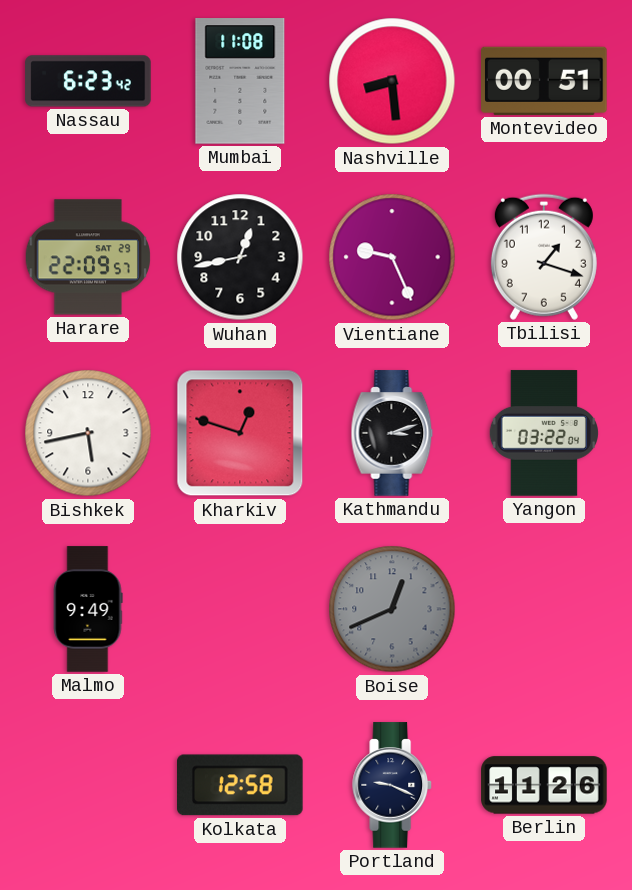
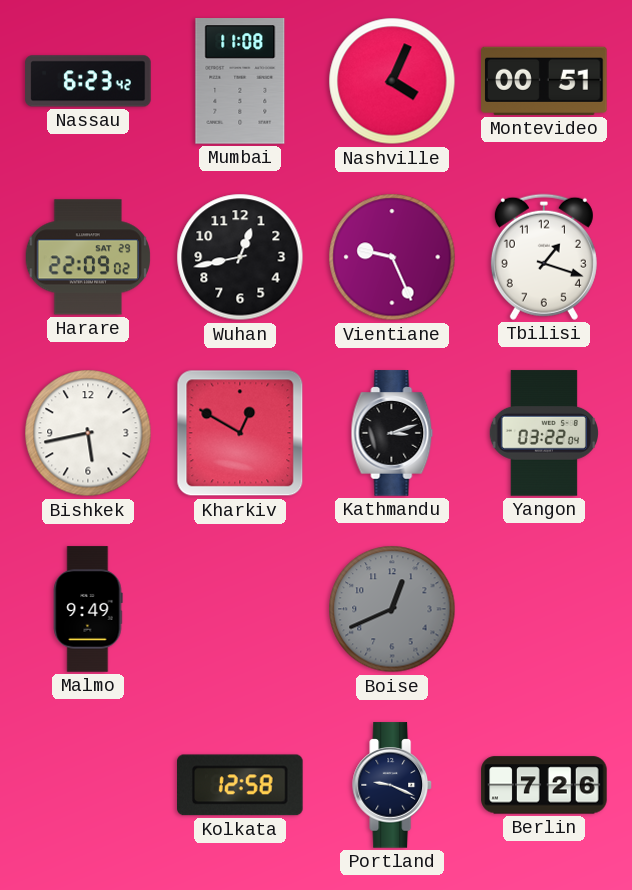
Nashville: 8:29 -> 4:04 (392, 81)
Harare: 22:09:57 -> 22:09:02 (87, 257)
Kharkiv: 12:48 -> 12:50 (240, 433)
Berlin: 11:26 -> 7:26 (544, 785)
